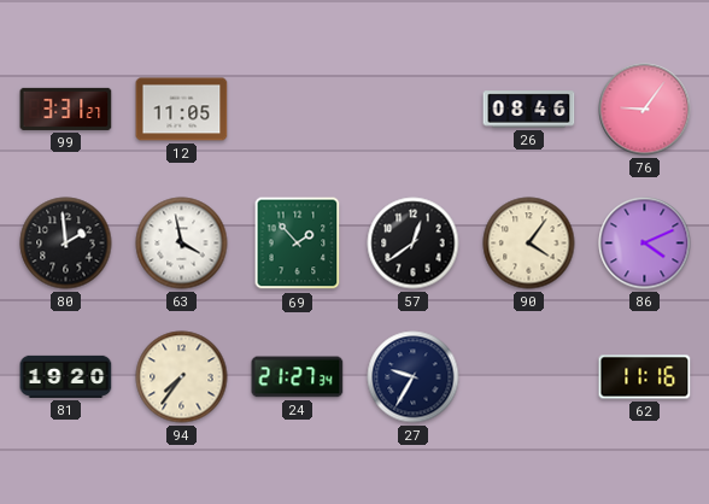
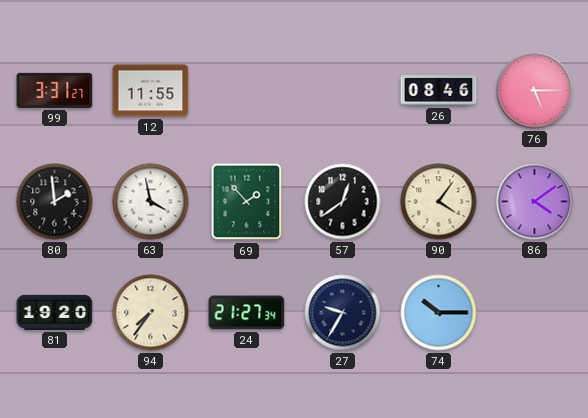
12: 11:05 -> 11:55 (151, 91)
76: 9:06 -> 5:15 (535, 91)
86: 4:11 -> 4:09 (535, 202)
74: none -> 10:15 (439, 313)
62: 11:16 -> none (645, 377)
